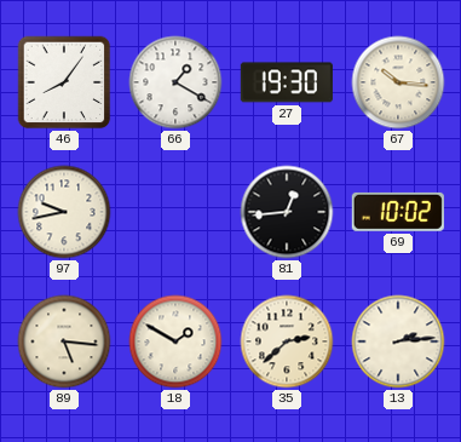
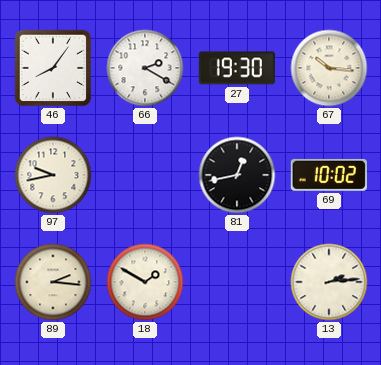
66: 1:20 -> 2:20 (145, 68)
81: 12:44 -> 12:43 (237, 175)
89: 5:16 -> 2:16 (53, 282)
35: 2:38 -> none (287, 341)
